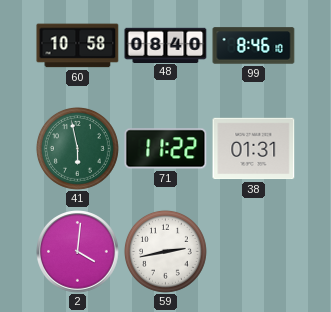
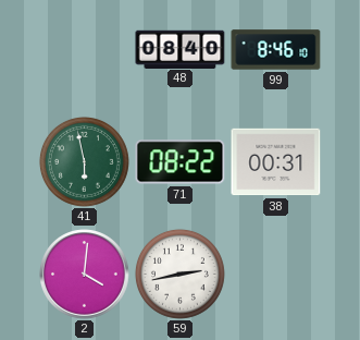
60: 10:58 -> none (78, 46)
71: 11:22 -> 08:22 (181, 162)
38: 01:31 -> 00:31 (276, 162)
